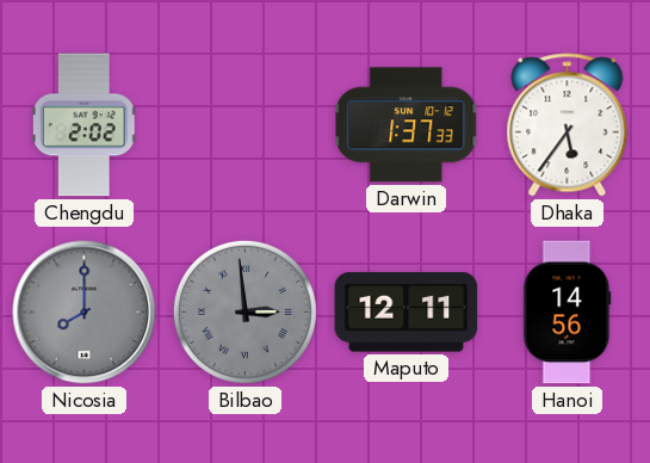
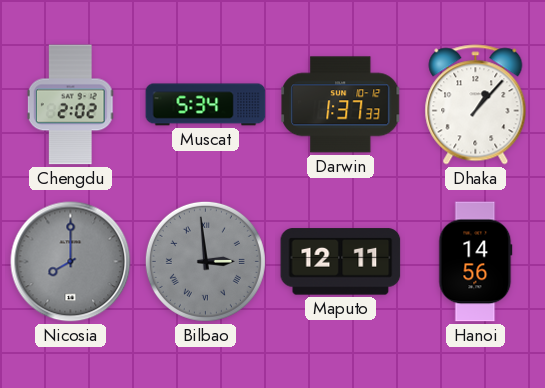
Muscat: none -> 5:34 (206, 105)
Dhaka: 5:36 -> 1:07 (476, 105)
